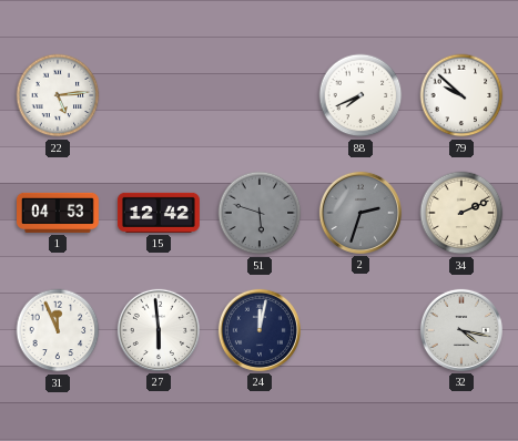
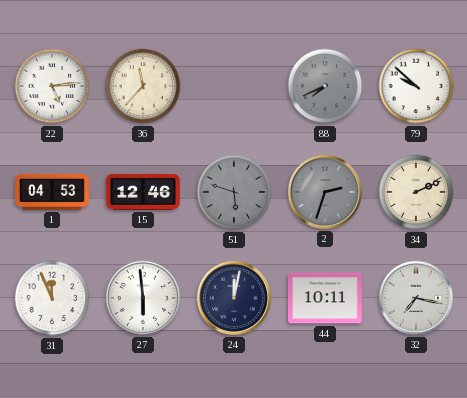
36: none -> 11:37 (143, 86)
88 dial: white -> grey (325, 86)
15: 12:42 -> 12:46 (143, 192)
44: none -> 10:11 (326, 298)
32: 4:17 -> 7:17 (416, 298)
